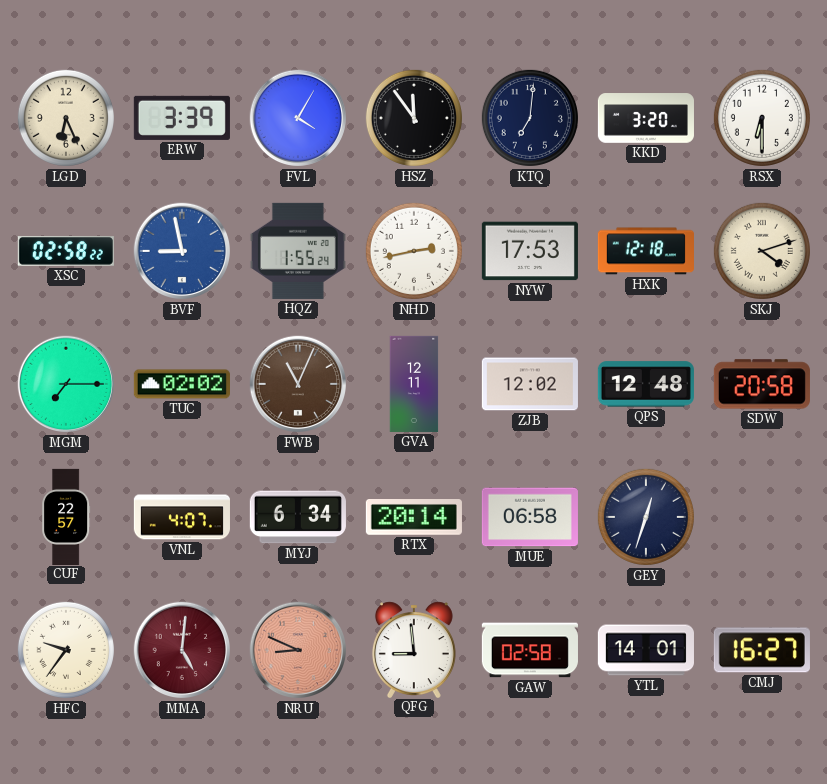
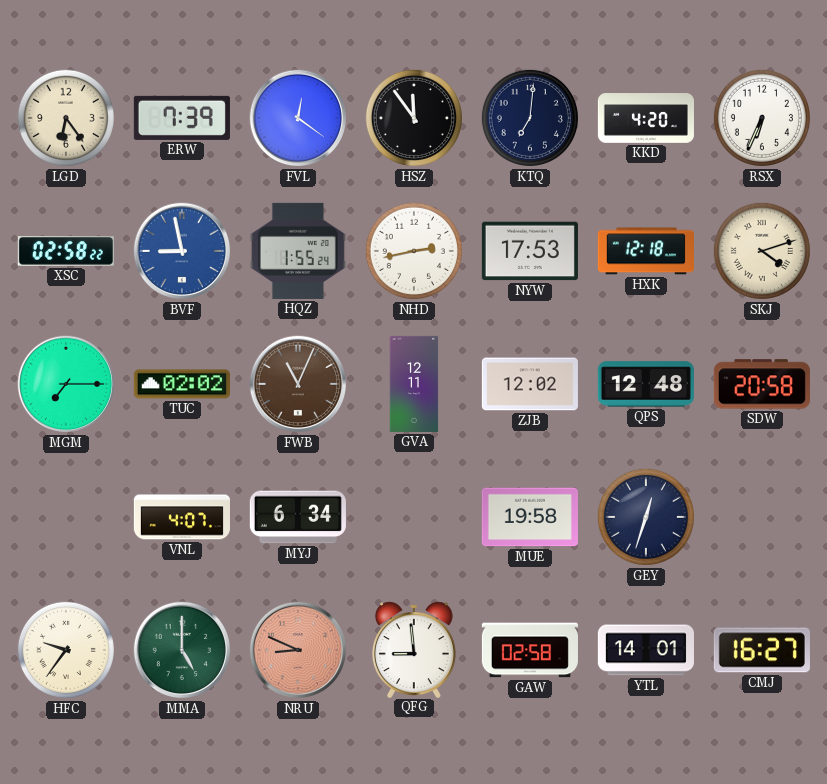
LGD: 6:26 -> 6:24 (66, 118)
ERW: 3:39 -> 7:39 (182, 118)
FVL: 4:05 -> 12:21 (298, 118)
KKD: 3:20 -> 4:20 (646, 118)
RSX: 6:30 -> 6:34 (762, 118)
CUF: 22:57 -> none (66, 516)
RTX: 20:14 -> none (414, 518)
MUE: 06:58 -> 19:58 (530, 517)
MMA: 5:01 -> 5:00 (182, 650)
MMA dial: burgundy -> green (182, 650)
